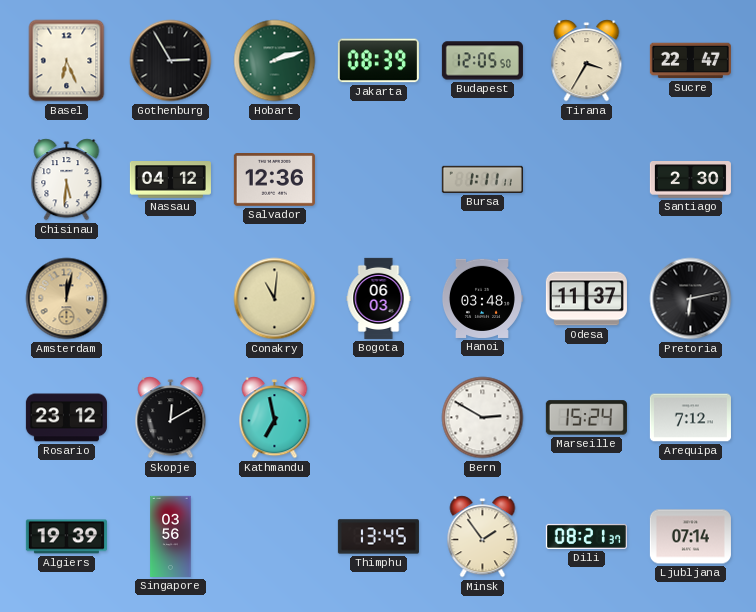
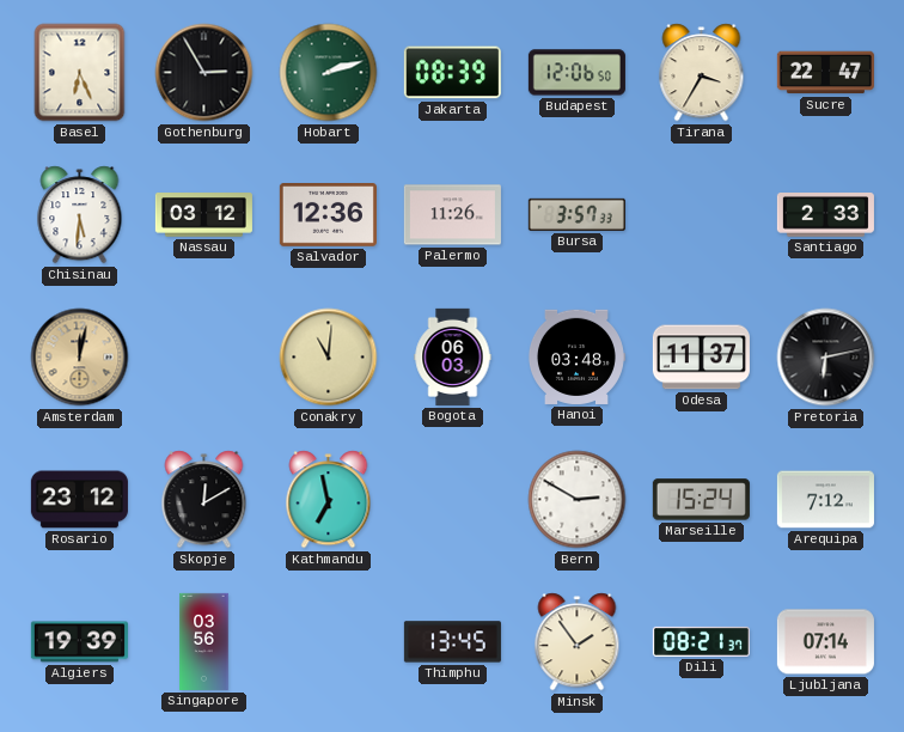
Budapest: 12:05 -> 12:06 (576, 73)
Nassau: 04:12 -> 03:12 (203, 215)
Palermo: none -> 11:26 (452, 215)
Bursa: 1:11 -> 3:57 (576, 214)
Santiago: 2:30 -> 2:33 (825, 215)
